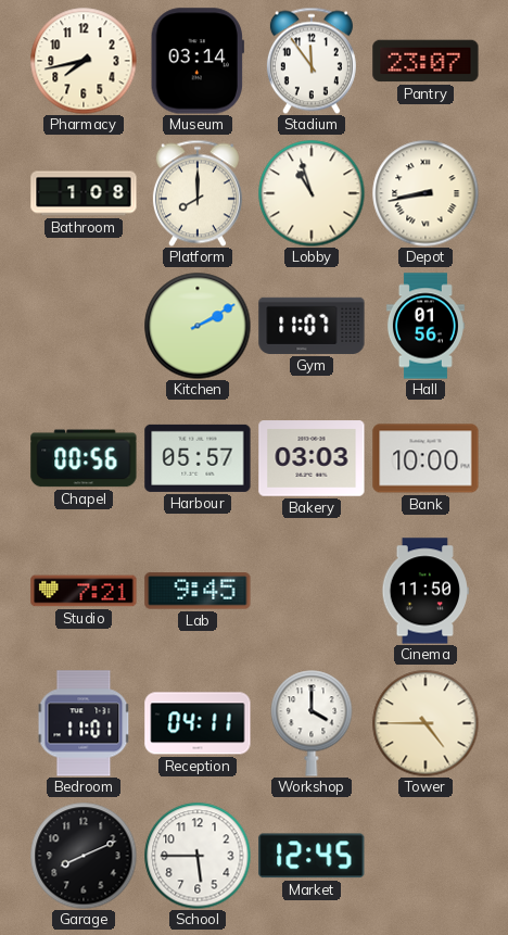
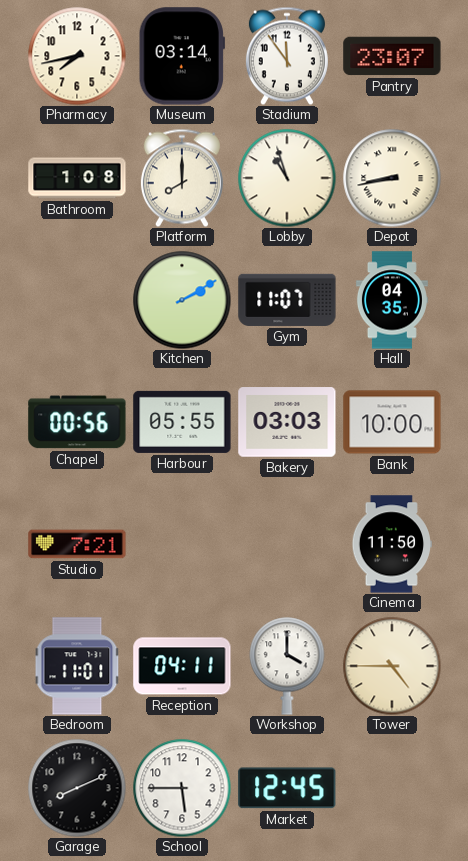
Hall: 01:56 -> 04:35 (392, 300)
Harbour: 05:57 -> 05:55 (182, 422)
Lab: 9:45 -> none (198, 591)
